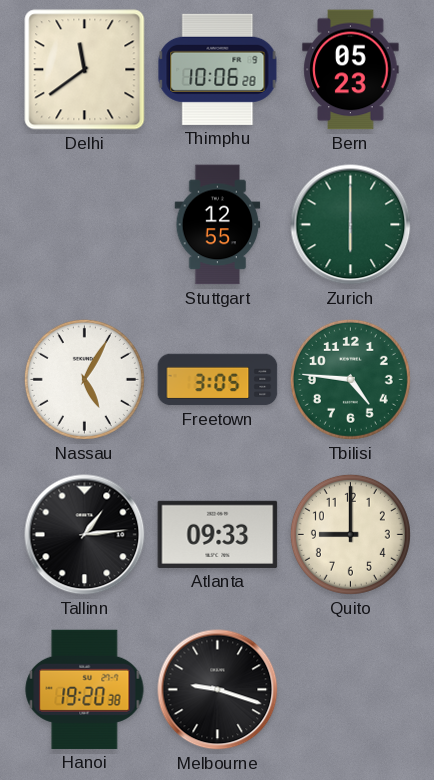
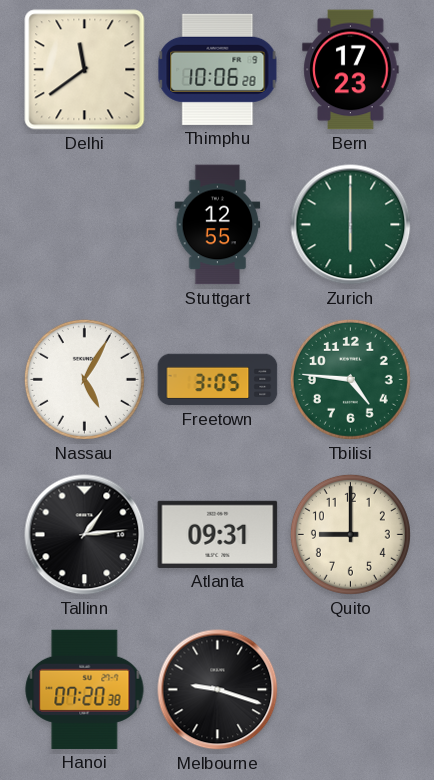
Bern: 05:23 -> 17:23 (351, 70)
Atlanta: 09:33 -> 09:31 (218, 534)
Hanoi: 19:20 -> 07:20 (85, 689)
